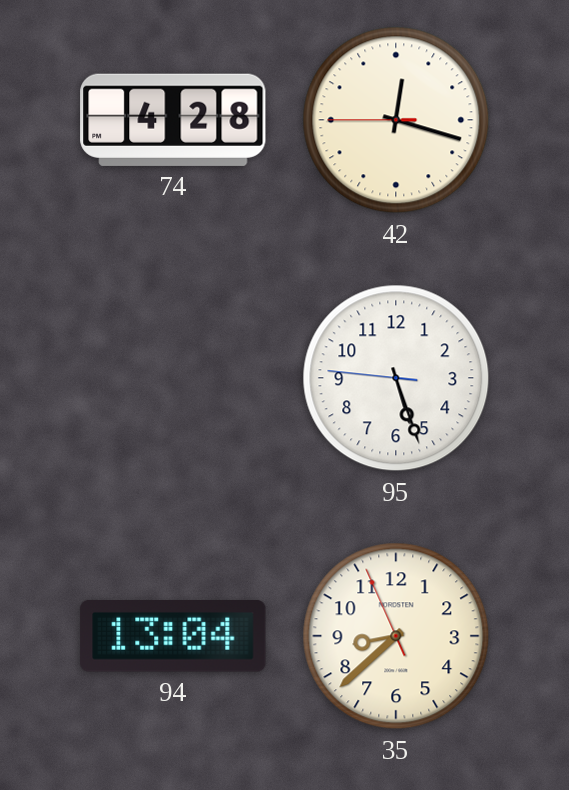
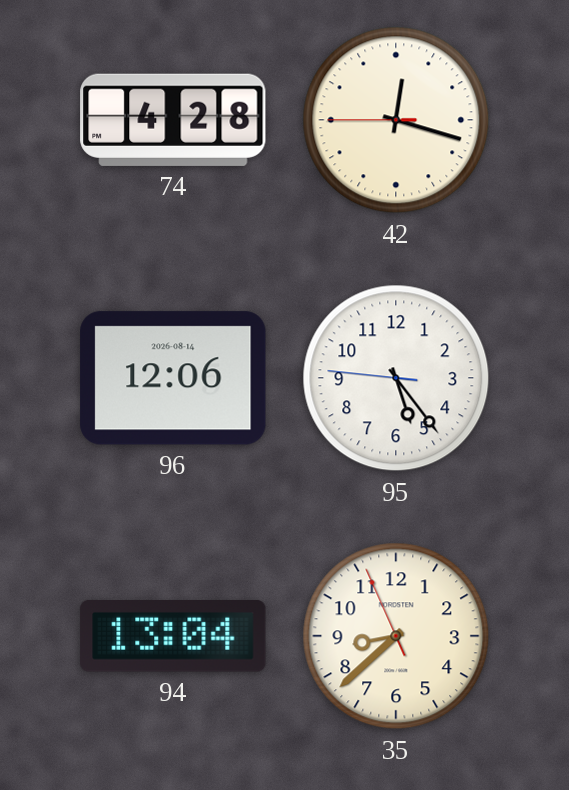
96: none -> 12:06 (173, 378)
95: 5:26 -> 5:23 (396, 378)
